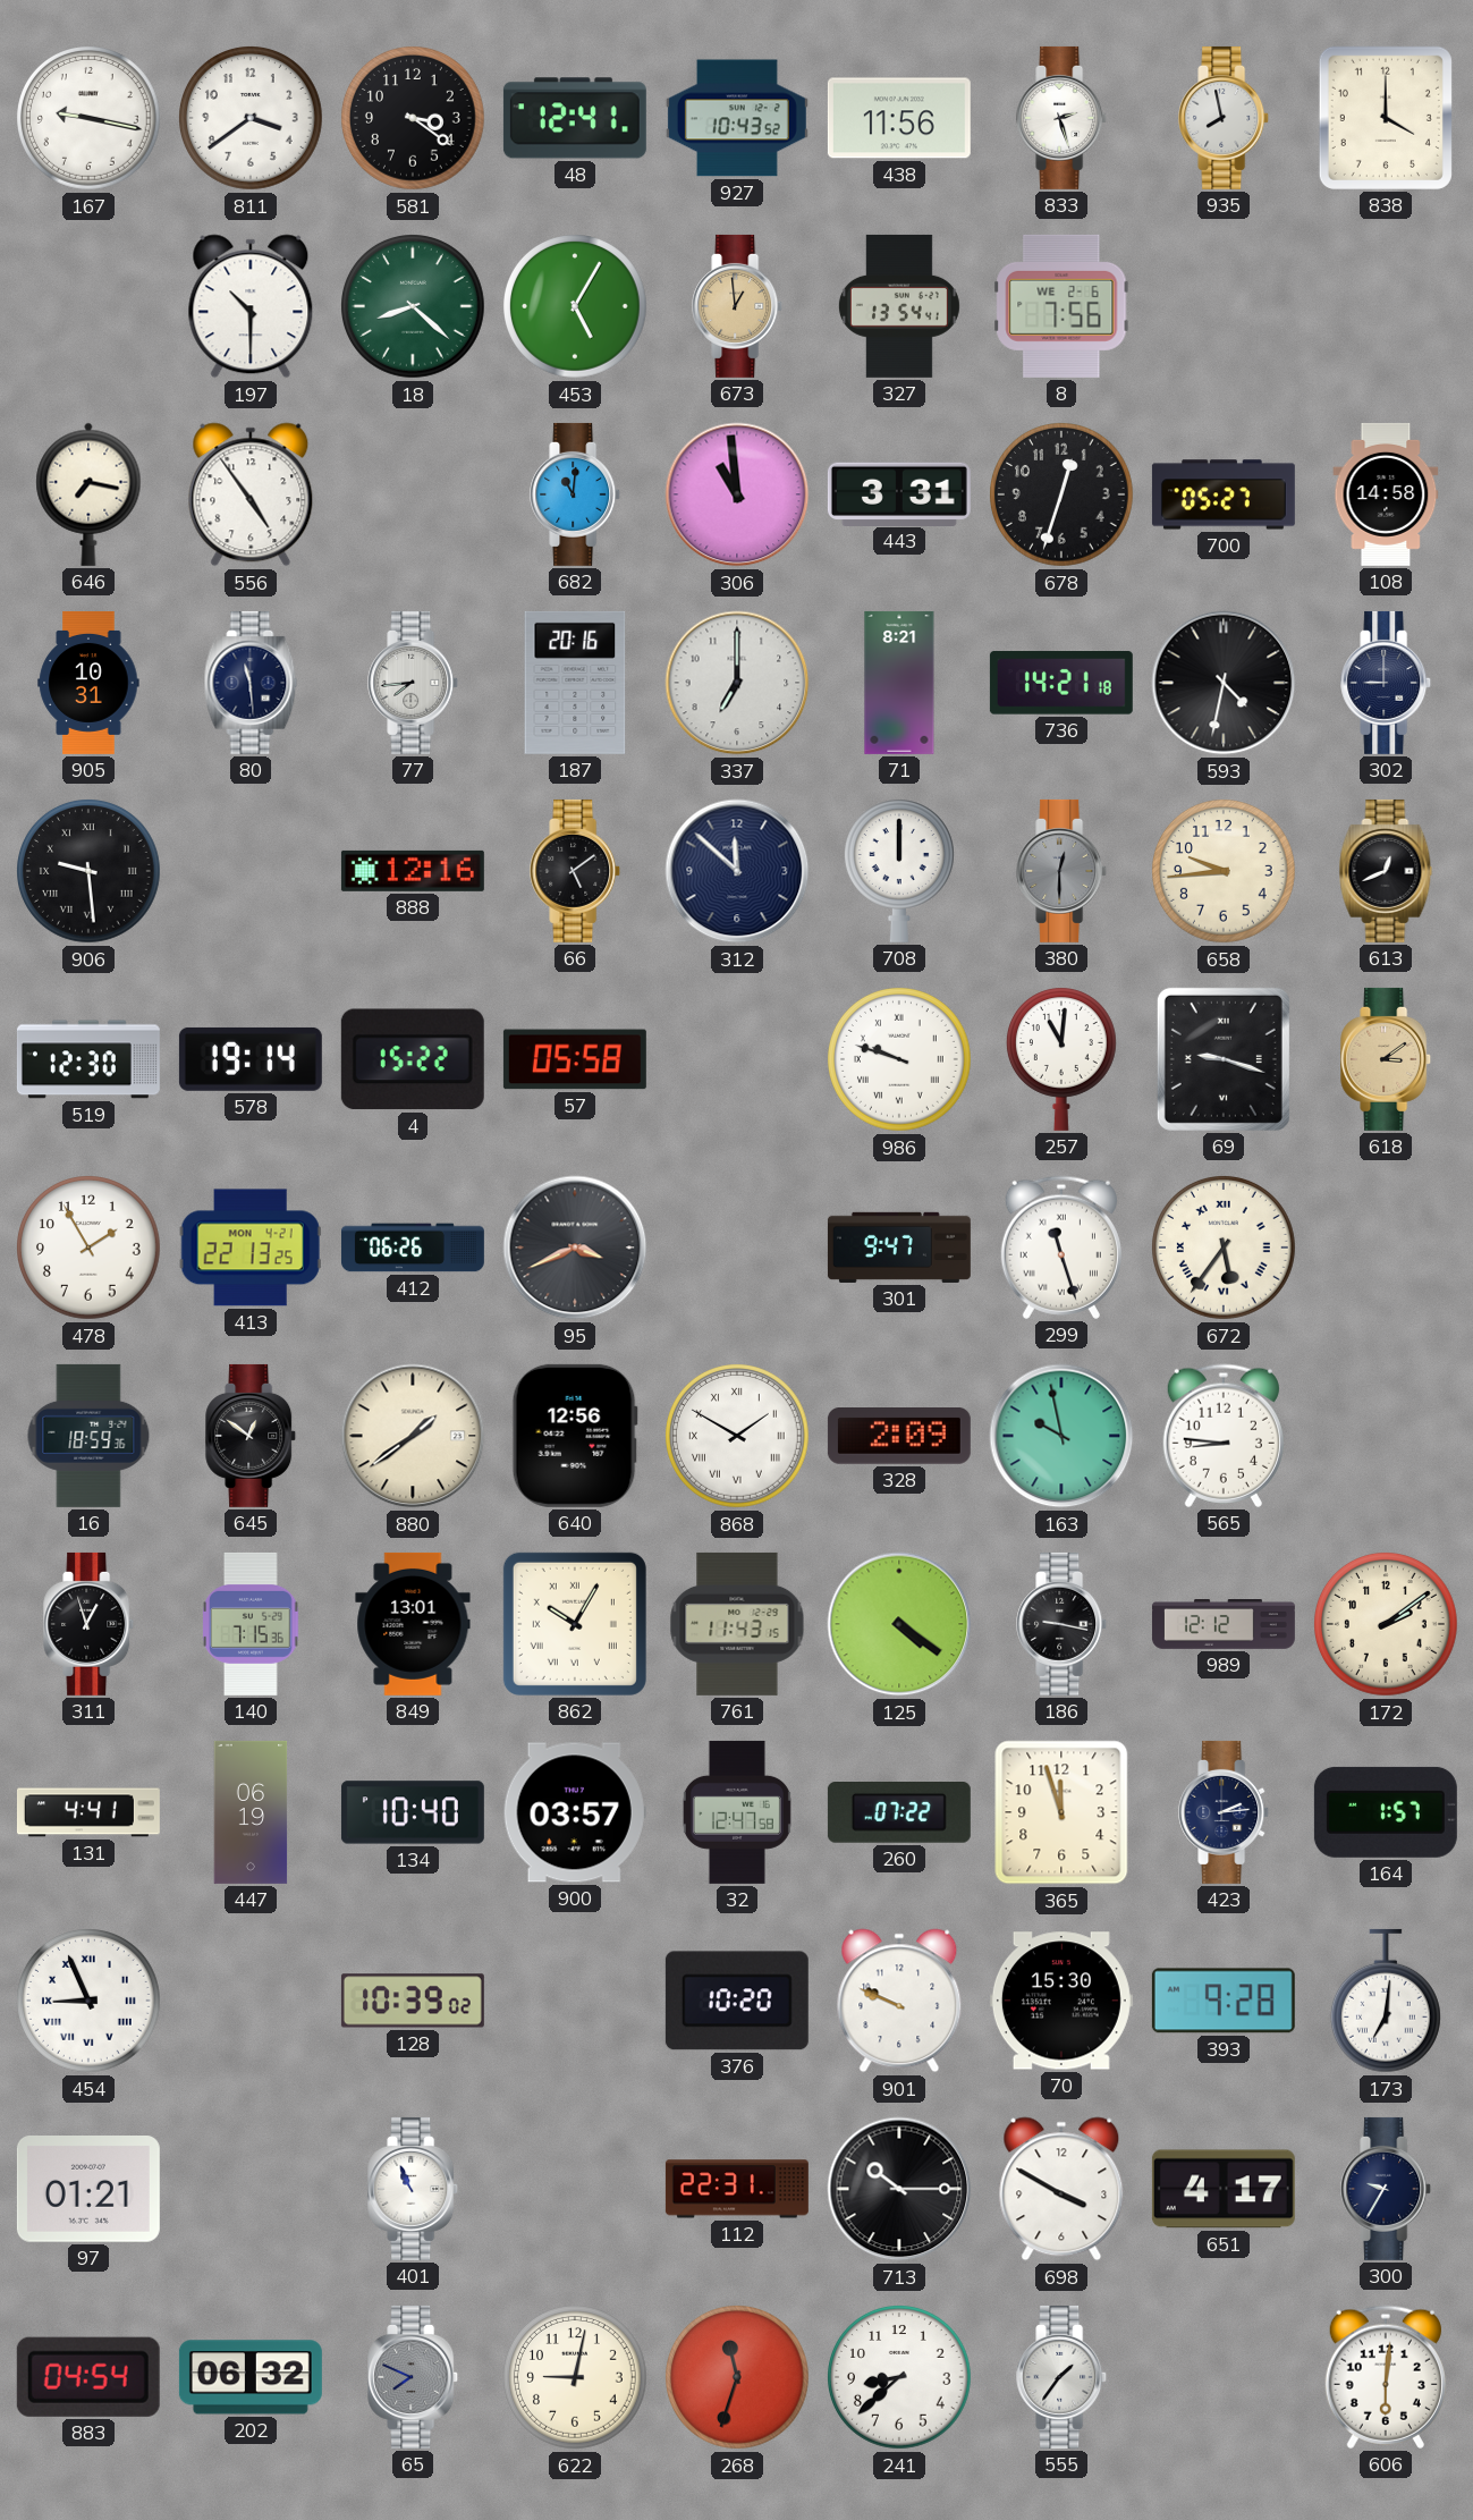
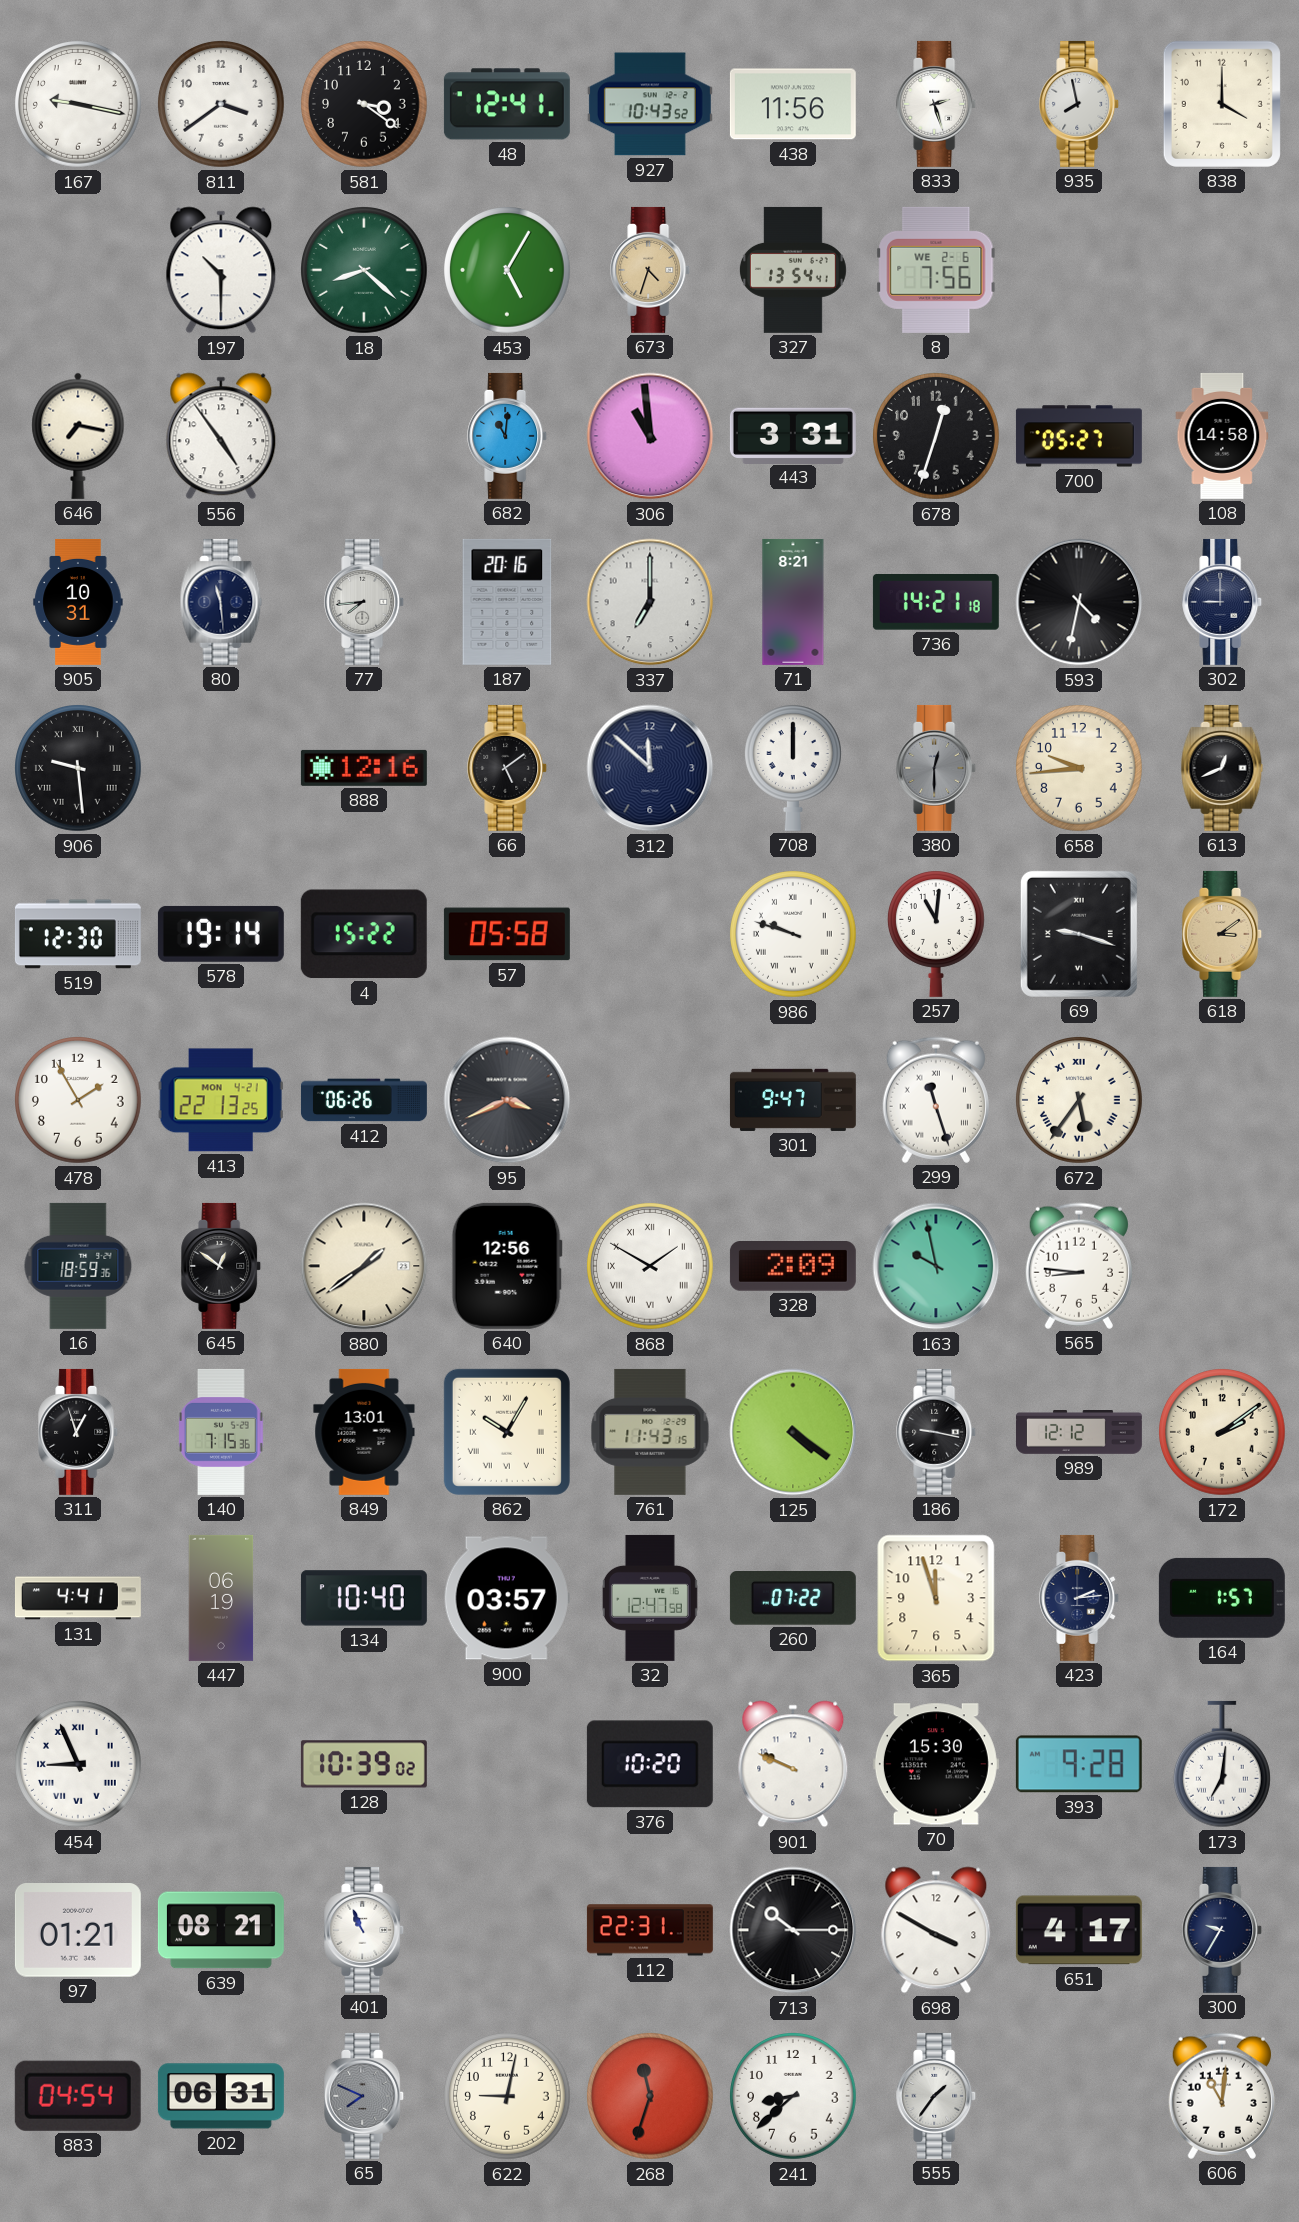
673: 12:59 -> 4:33 (651, 270)
639: none -> 08:21 (221, 1930)
202: 06:32 -> 06:31 (221, 2096)
606: 6:01 -> 11:01 (1222, 2096)
